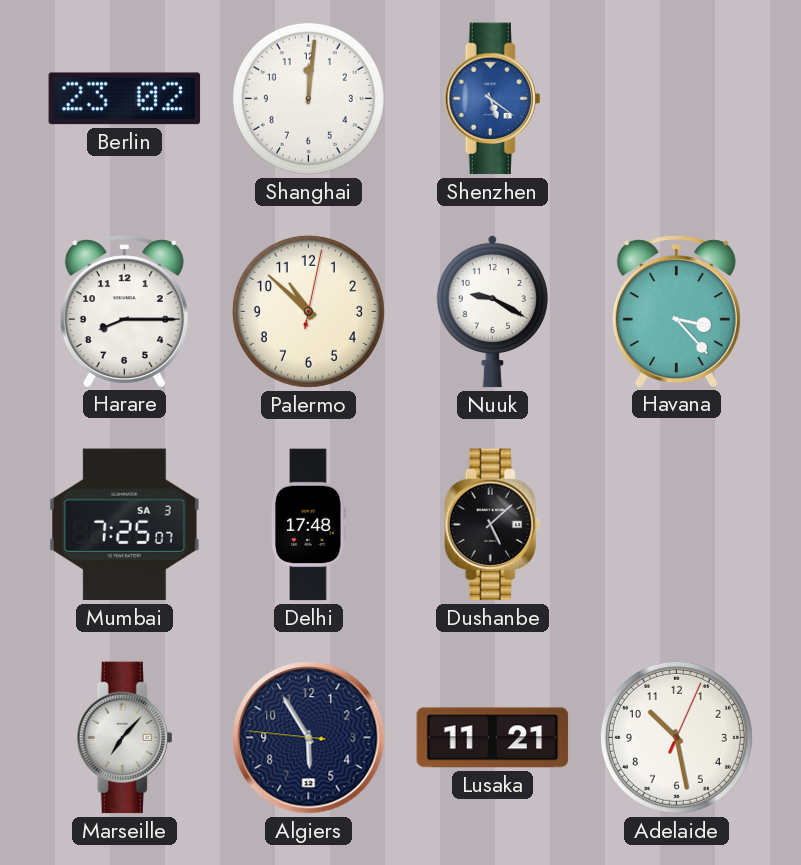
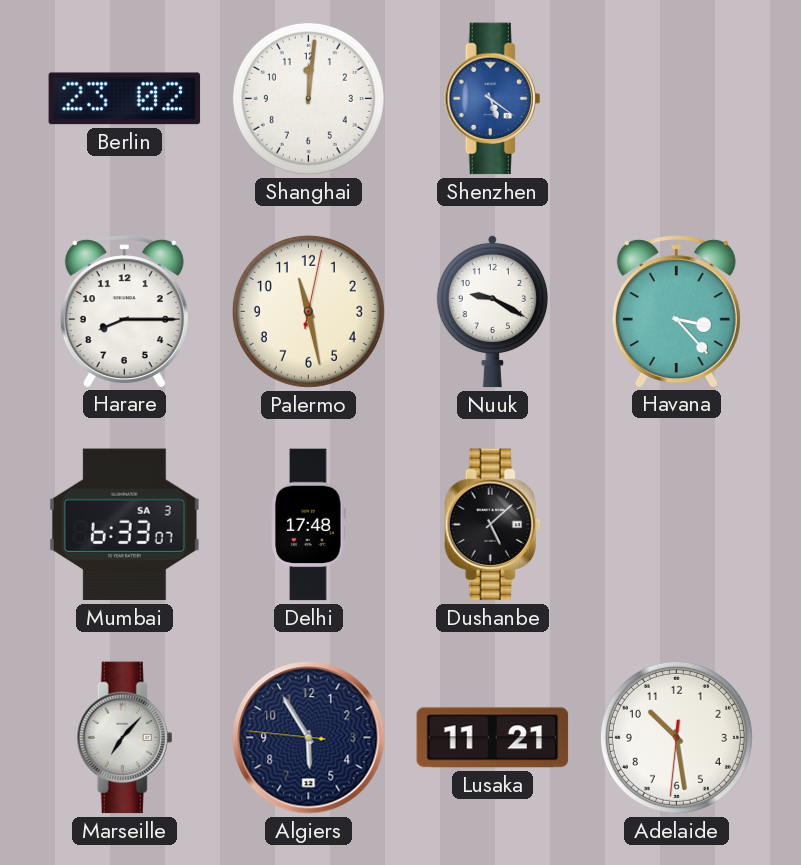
Palermo: 10:52 -> 11:28 (308, 311)
Mumbai: 7:25 -> 6:33 (124, 525)
Adelaide: 10:28:04 -> 10:28:31 (676, 737)
